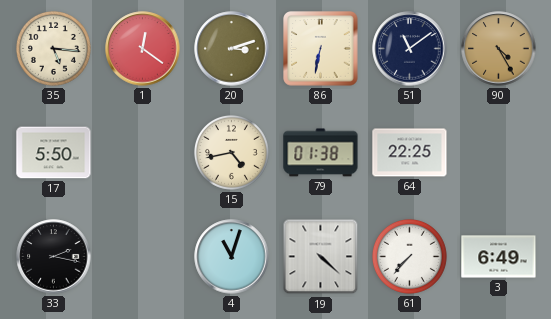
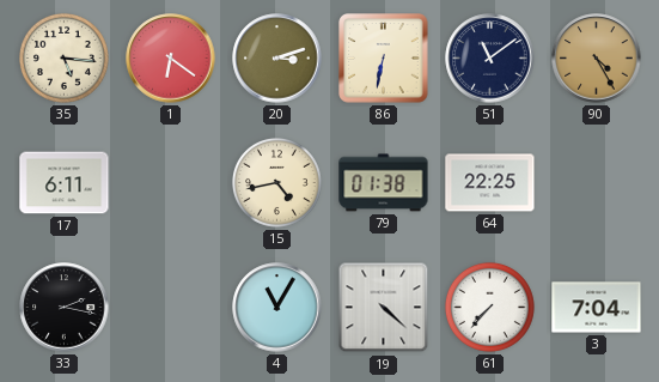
1: 12:21 -> 6:21 (171, 59)
17: 5:50 -> 6:11 (65, 183)
4: 11:03 -> 11:05 (277, 308)
3: 6:49 -> 7:04 (597, 308)
